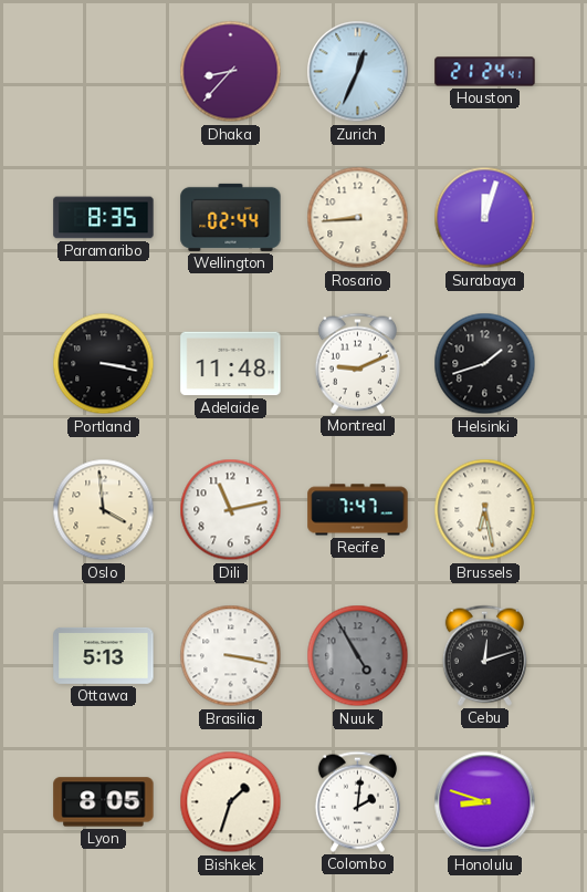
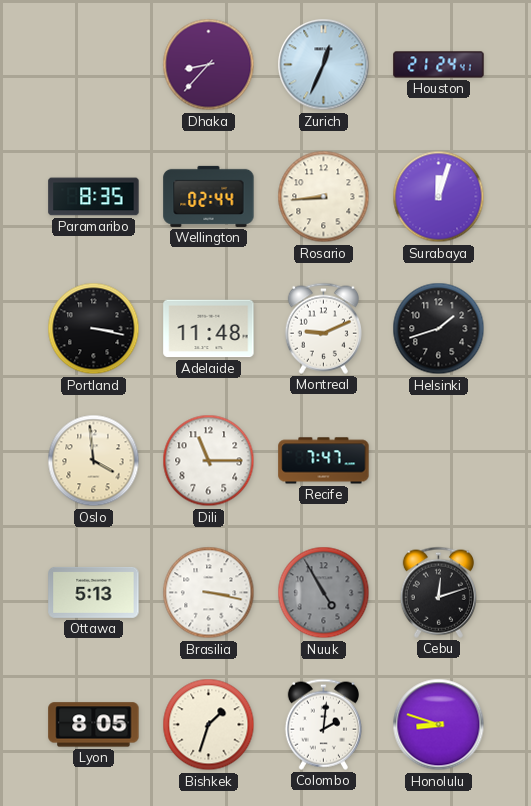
Dili: 11:13 -> 11:15 (209, 461)
Brussels: 6:28 -> none (485, 510)
